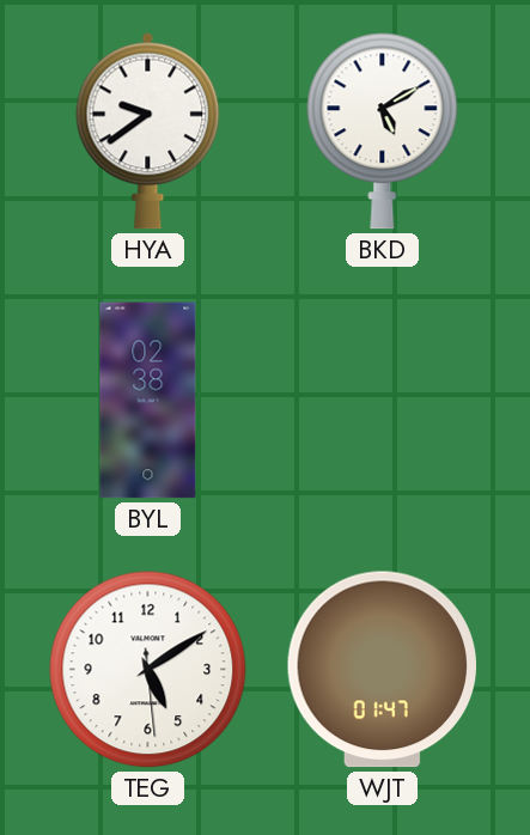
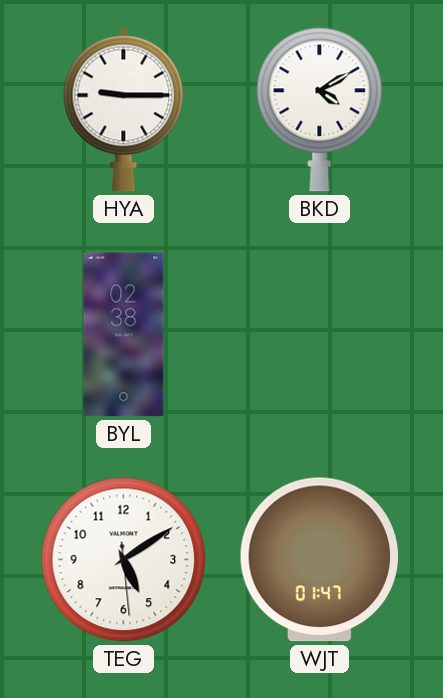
HYA: 9:39 -> 9:15 (124, 109)
BKD: 5:10 -> 4:10 (320, 110)
